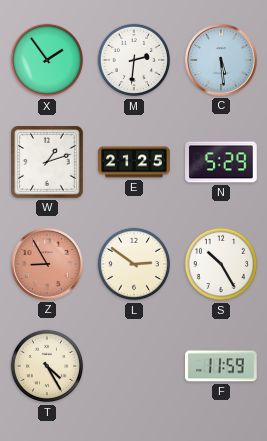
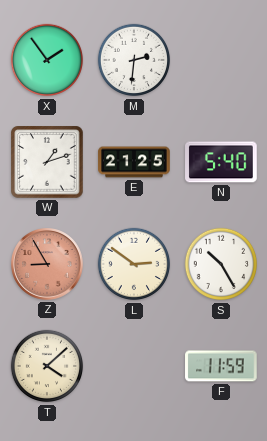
C: 5:29 -> none (222, 61)
N: 5:29 -> 5:40 (221, 162)
T: 4:25 -> 4:08 (47, 366)
